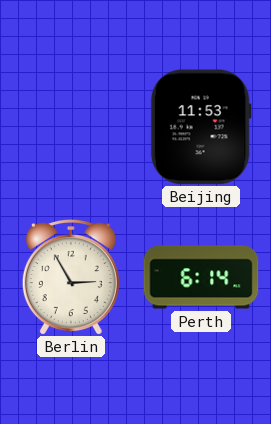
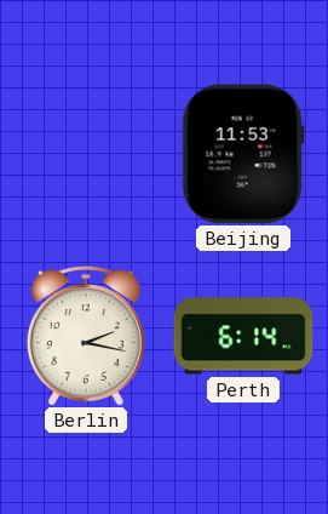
Berlin: 2:55 -> 2:17 (86, 336)
